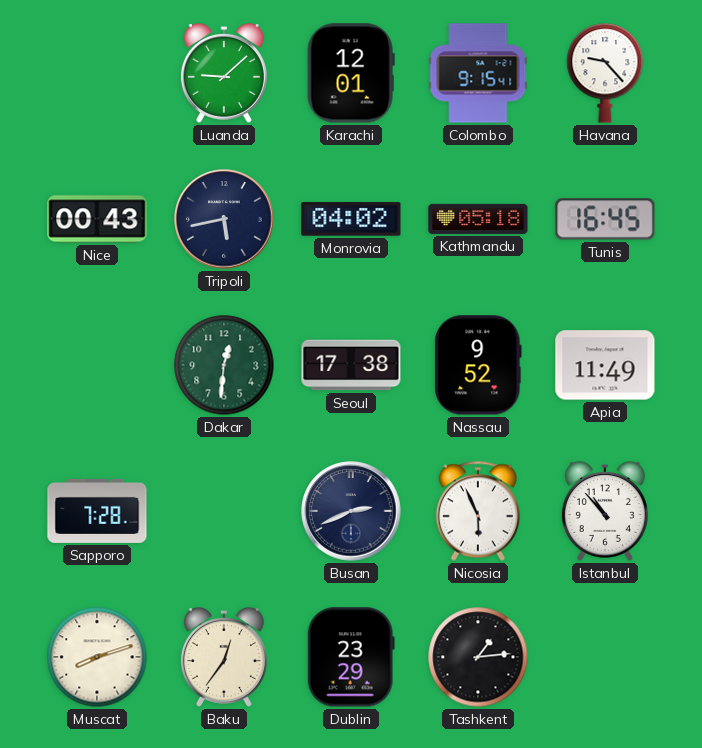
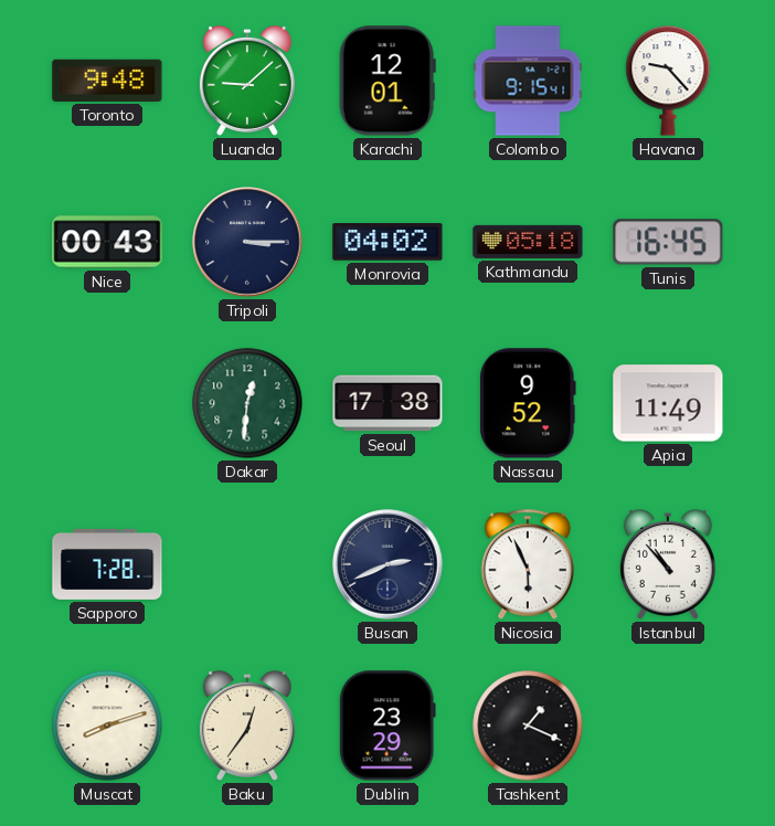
Toronto: none -> 9:48 (107, 81)
Tripoli: 5:43 -> 3:15 (247, 242)
Tashkent: 1:14 -> 1:19 (528, 726)
